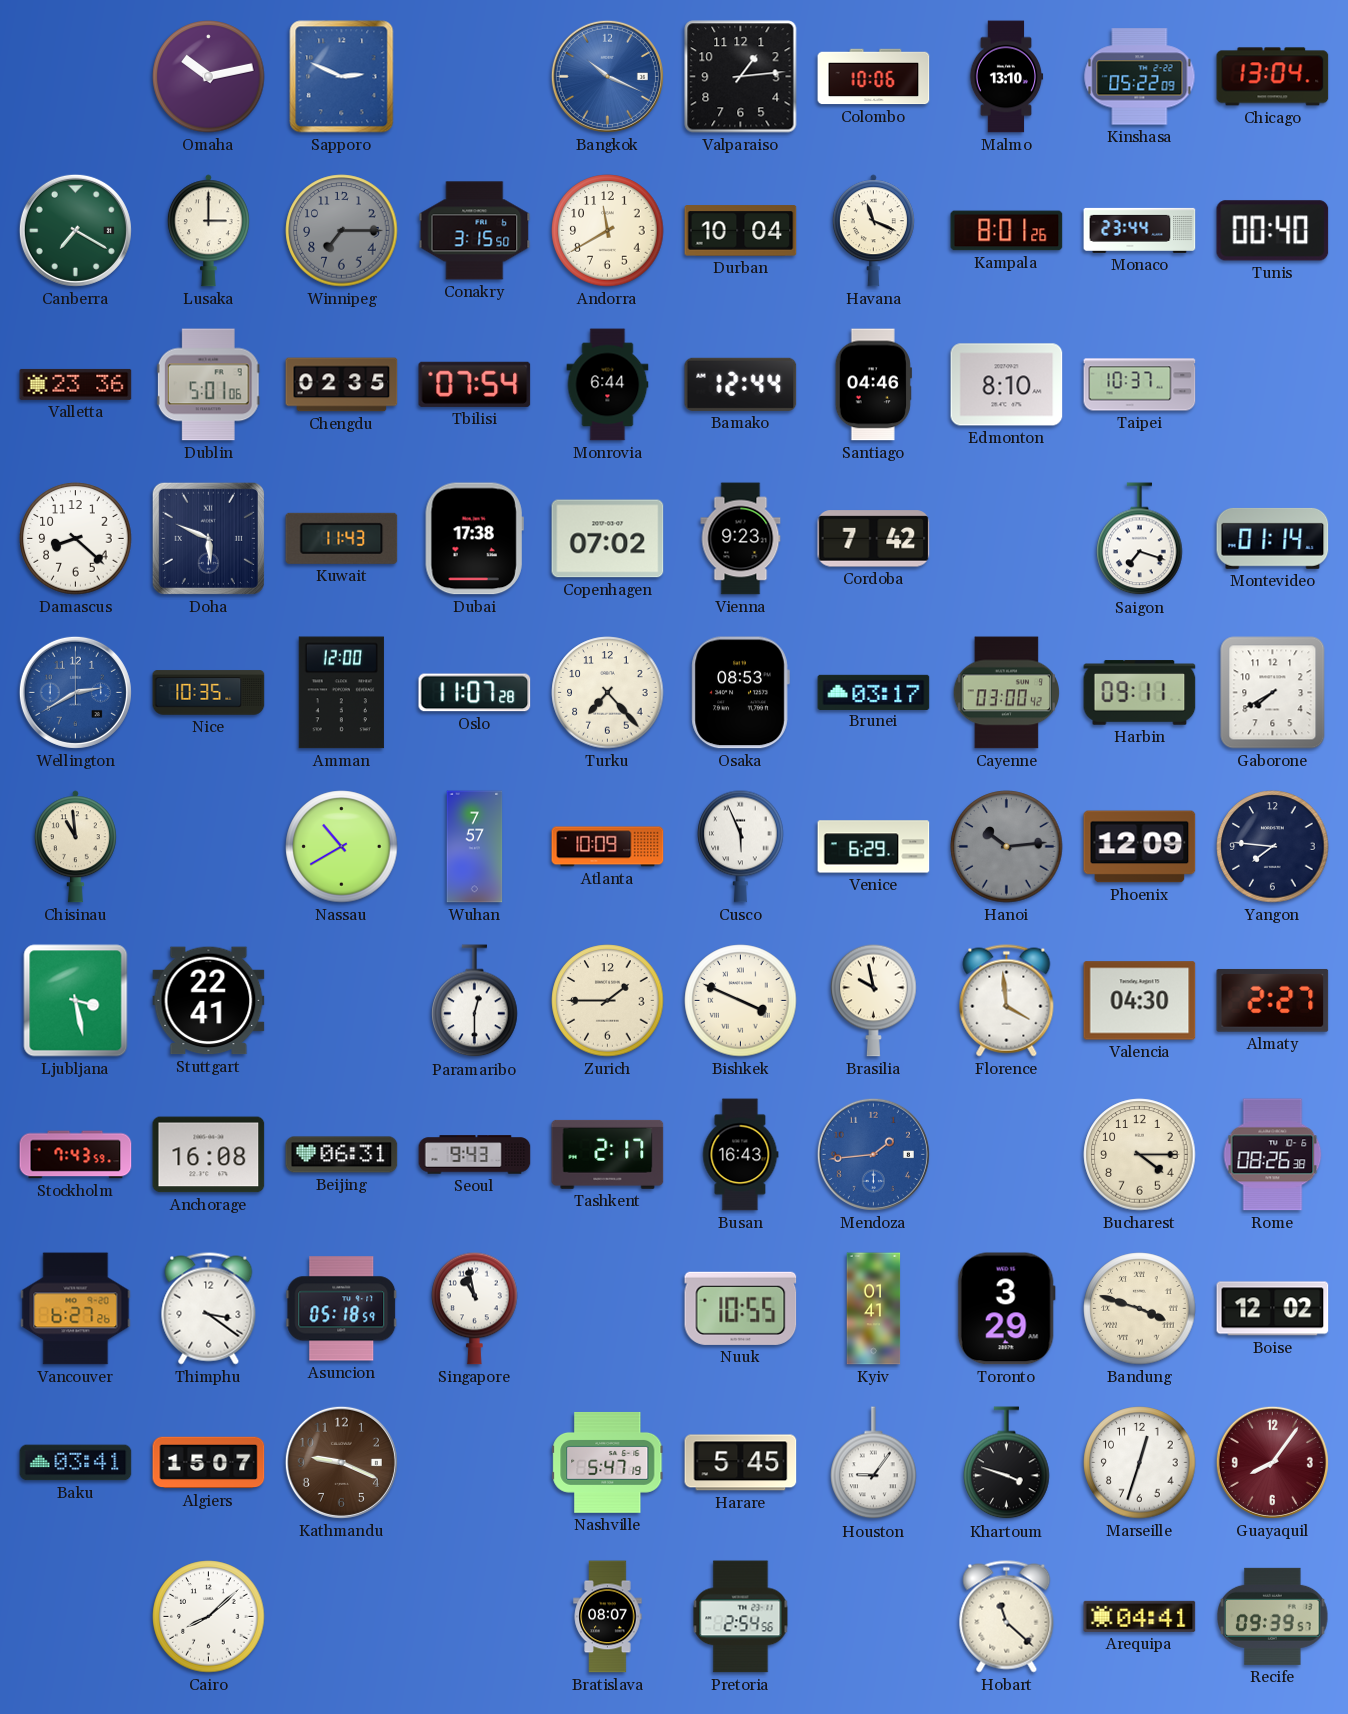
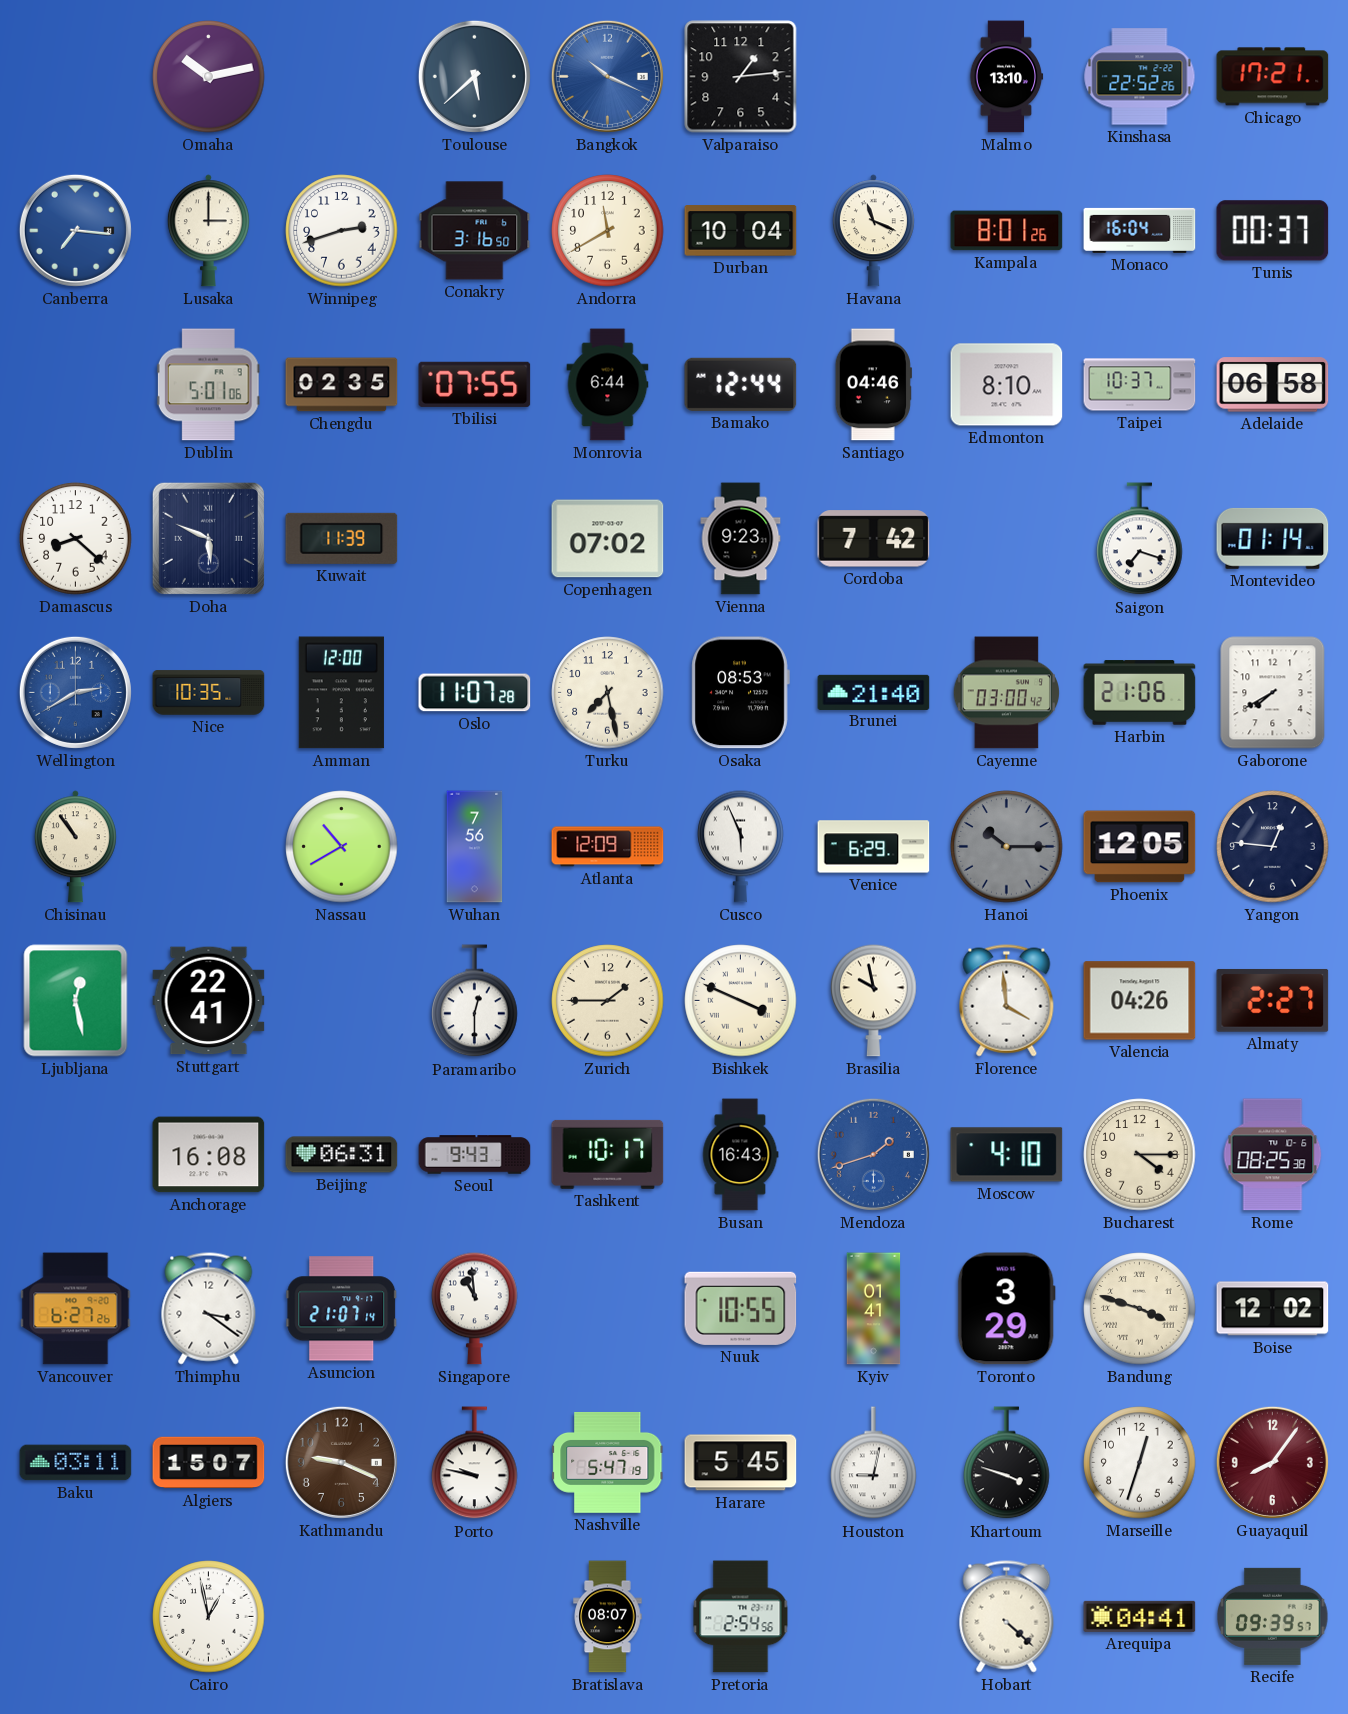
Sapporo: 2:49 -> none (342, 77)
Toulouse: none -> 5:38 (474, 76)
Colombo: 10:06 -> none (874, 77)
Kinshasa: 05:22 -> 22:52 (1140, 77)
Chicago: 13:04 -> 17:21 (1273, 77)
Canberra: 7:20 -> 7:16 (75, 230)
Canberra dial: green -> blue (75, 230)
Winnipeg: 7:15 -> 2:42 (342, 231)
Winnipeg dial: grey -> white (342, 231)
Conakry: 3:15 -> 3:16 (475, 231)
Monaco: 23:44 -> 16:04 (1140, 230)
Tunis: 00:40 -> 00:37 (1273, 231)
Valletta: 23:36 -> none (76, 384)
Tbilisi: 07:54 -> 07:55 (475, 384)
Adelaide: none -> 06:58 (1273, 385)
Kuwait: 11:43 -> 11:39 (342, 538)
Dubai: 17:38 -> none (474, 539)
Turku: 7:23 -> 7:28 (608, 693)
Brunei: 03:17 -> 21:40 (874, 692)
Harbin: 09:11 -> 21:06 (1140, 693)
Chisinau: 10:59 -> 10:54 (75, 847)
Wuhan: 7:57 -> 7:56 (475, 847)
Atlanta: 10:09 -> 12:09 (608, 847)
Hanoi: 10:14 -> 10:15 (1007, 847)
Phoenix: 12:09 -> 12:05 (1140, 847)
Yangon: 7:46 -> 12:46 (1273, 847)
Ljubljana: 3:28 -> 12:28 (76, 1001)
Valencia: 04:30 -> 04:26 (1140, 1001)
Stockholm: 7:43 -> none (76, 1155)
Tashkent: 2:17 -> 10:17 (608, 1154)
Mendoza: 1:44 -> 1:42 (873, 1154)
Moscow: none -> 4:10 (1007, 1155)
Rome: 08:26 -> 08:25 (1273, 1155)
Asuncion: 05:18 -> 21:07 (342, 1309)
Singapore: 10:58 -> 10:59 (475, 1308)
Baku: 03:41 -> 03:11 (76, 1463)
Porto: none -> 9:47 (475, 1463)
Houston: 9:06 -> 9:02 (874, 1463)
Cairo: 8:08 -> 12:58 (209, 1617)
Hobart: 11:22 -> 4:22 (1007, 1617)
